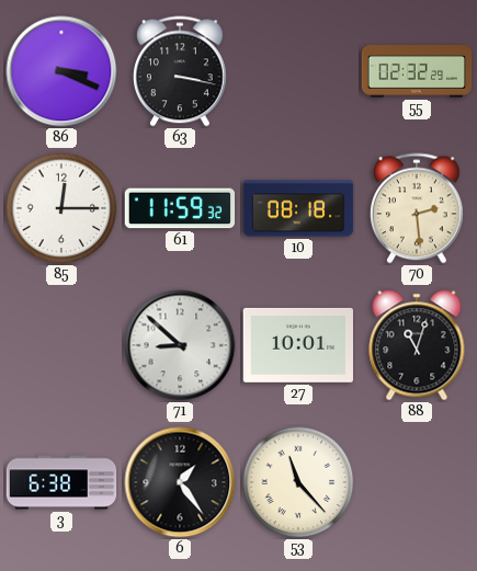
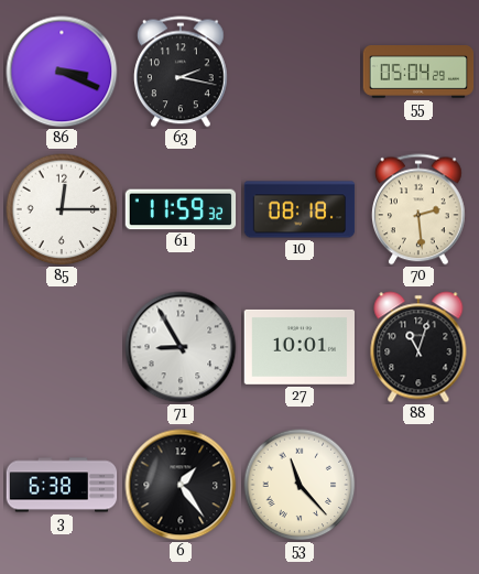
63: 3:17 -> 2:17 (181, 72)
55: 02:32 -> 05:04 (418, 73)
71: 8:52 -> 8:55 (181, 347)
